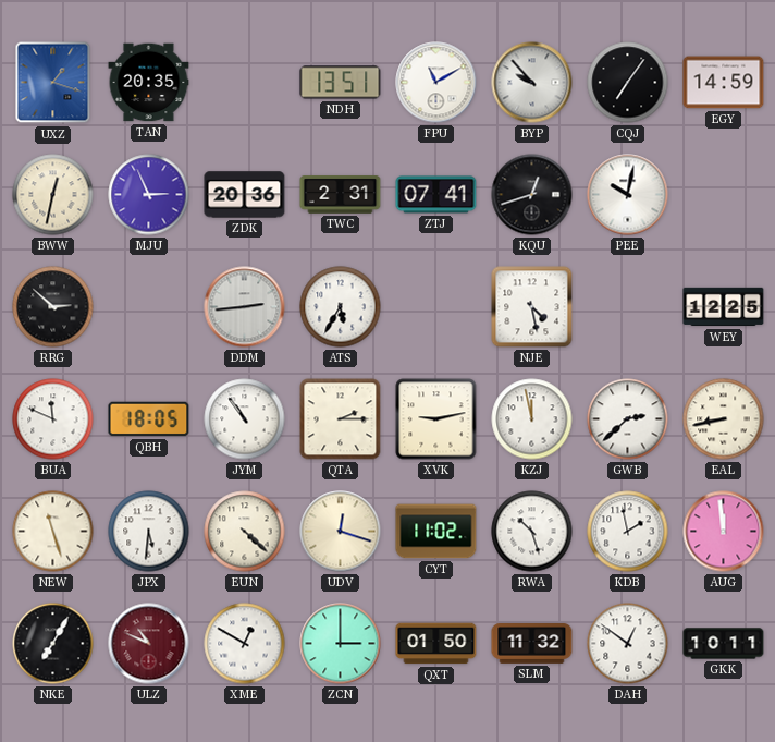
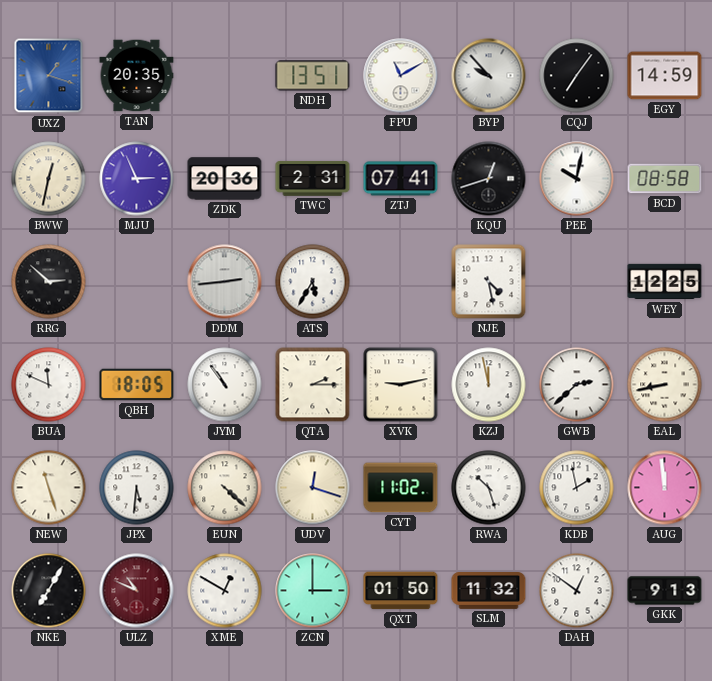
BCD: none -> 08:58 (665, 179)
GKK: 10:11 -> 9:13 (665, 591)
